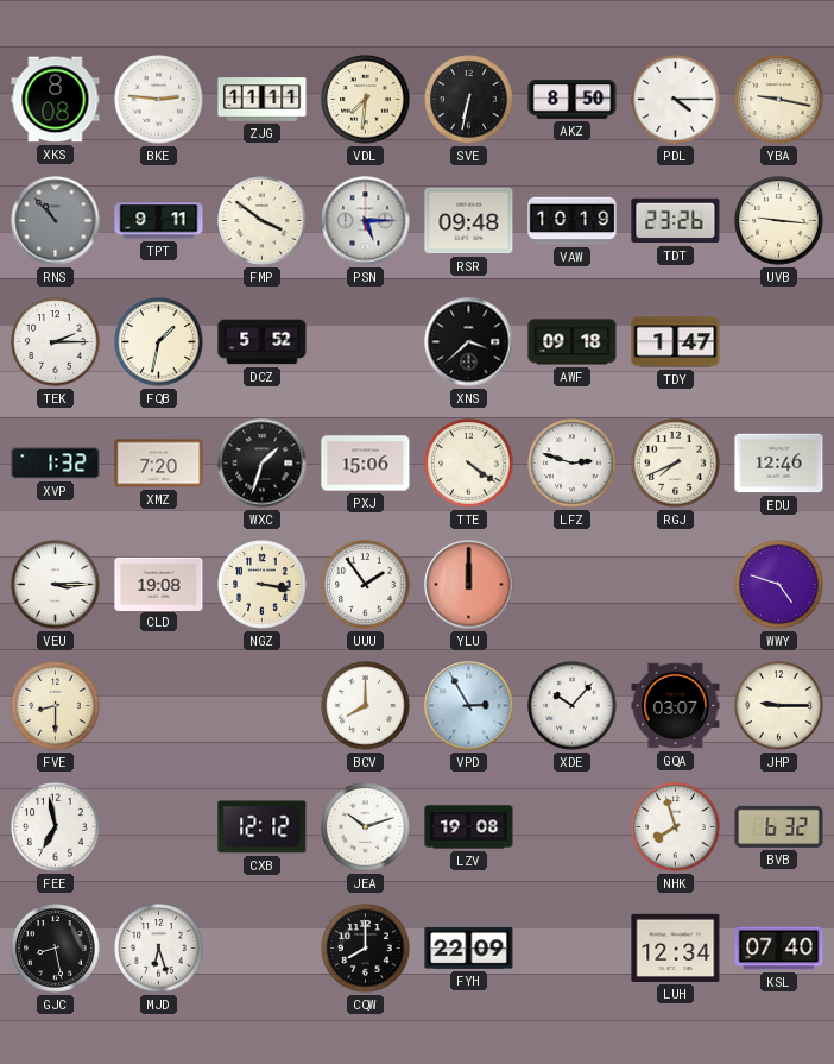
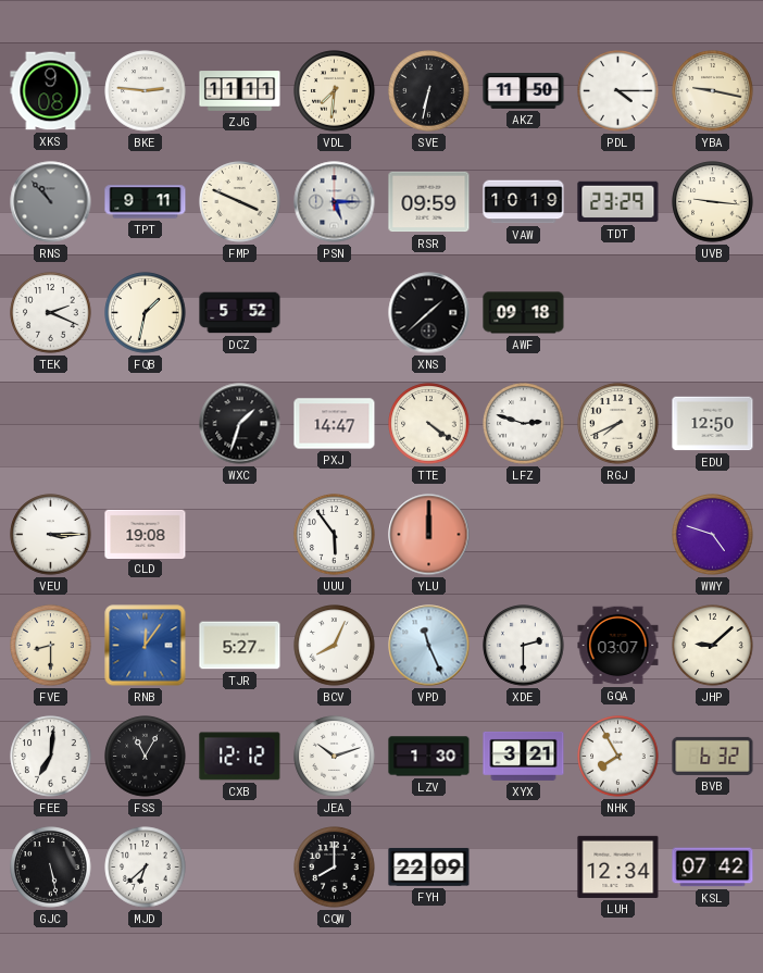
XKS: 8:08 -> 9:08 (51, 91)
AKZ: 8:50 -> 11:50 (524, 91)
FMP: 3:51 -> 3:49 (240, 202)
RSR: 09:48 -> 09:59 (429, 202)
TDT: 23:26 -> 23:29 (618, 202)
TEK: 2:15 -> 2:19 (51, 313)
XNS: 3:38 -> 1:38 (429, 313)
TDY: 1:47 -> none (676, 342)
XVP: 1:32 -> none (56, 464)
XMZ: 7:20 -> none (159, 464)
PXJ: 15:06 -> 14:47 (335, 424)
EDU: 12:46 -> 12:50 (713, 424)
NGZ: 3:17 -> none (263, 585)
UUU: 1:54 -> 5:54 (335, 535)
RNB: none -> 12:06 (146, 646)
TJR: none -> 5:27 (240, 646)
BCV: 8:00 -> 8:04 (335, 646)
VPD: 2:55 -> 11:26 (429, 646)
XDE: 10:07 -> 2:30 (524, 646)
JHP: 9:15 -> 9:08 (713, 646)
FEE: 6:58 -> 7:01 (51, 757)
FSS: none -> 11:05 (146, 757)
LZV: 19:08 -> 1:30 (429, 757)
XYX: none -> 3:21 (524, 756)
NHK: 7:57 -> 7:55 (618, 757)
GJC: 8:28 -> 5:28 (51, 868)
MJD: 6:27 -> 6:38 (146, 868)
KSL: 07:40 -> 07:42 (713, 868)
